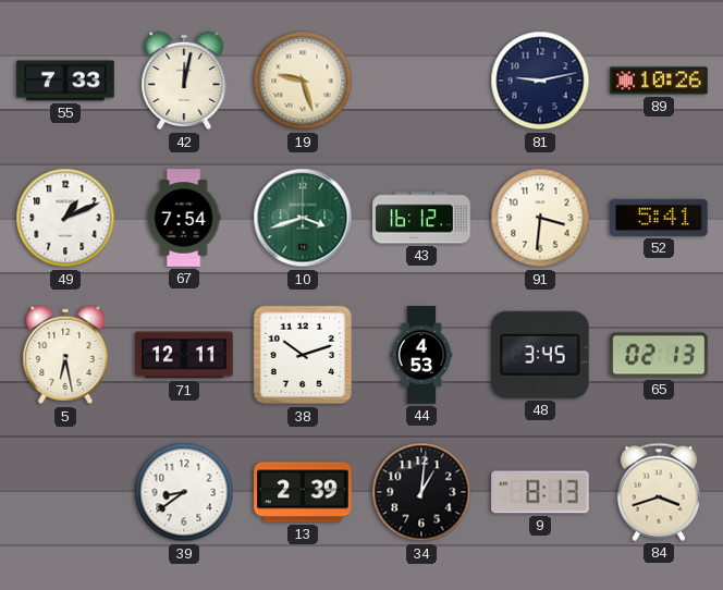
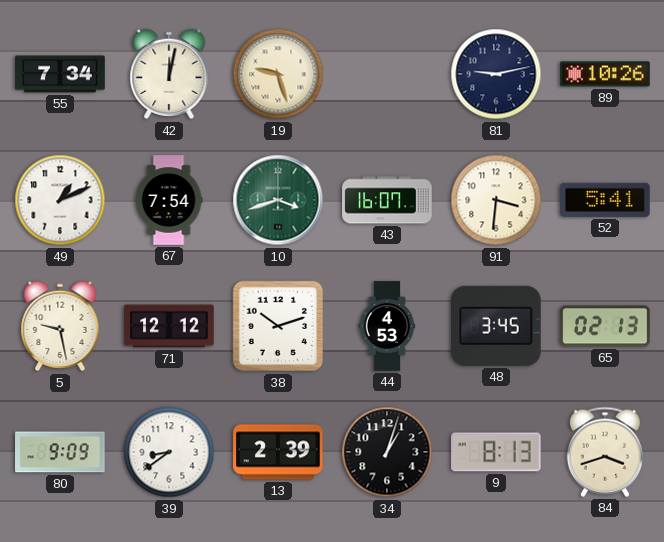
55: 7:33 -> 7:34 (60, 74)
43: 16:12 -> 16:07 (387, 200)
5: 6:28 -> 9:28 (60, 326)
71: 12:11 -> 12:12 (169, 326)
80: none -> 9:09 (60, 452)
34: 1:01 -> 1:03 (387, 452)
